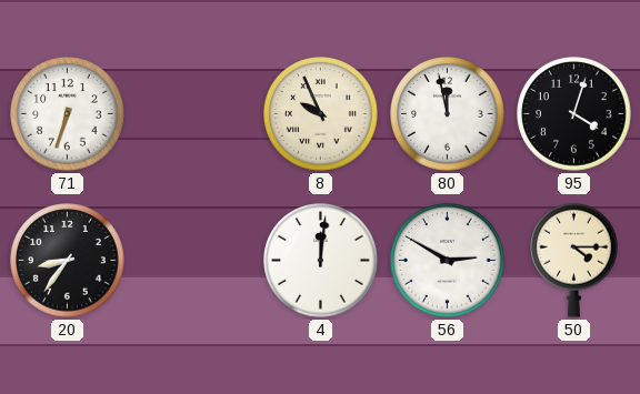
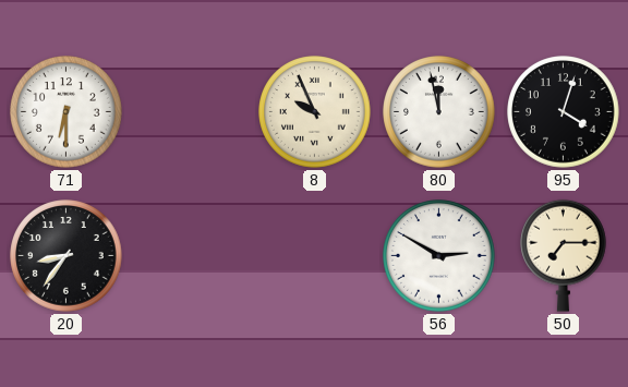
71: 6:33 -> 6:30 (67, 112)
4: 12:01 -> none (321, 261)
50: 4:15 -> 7:15 (564, 255)
